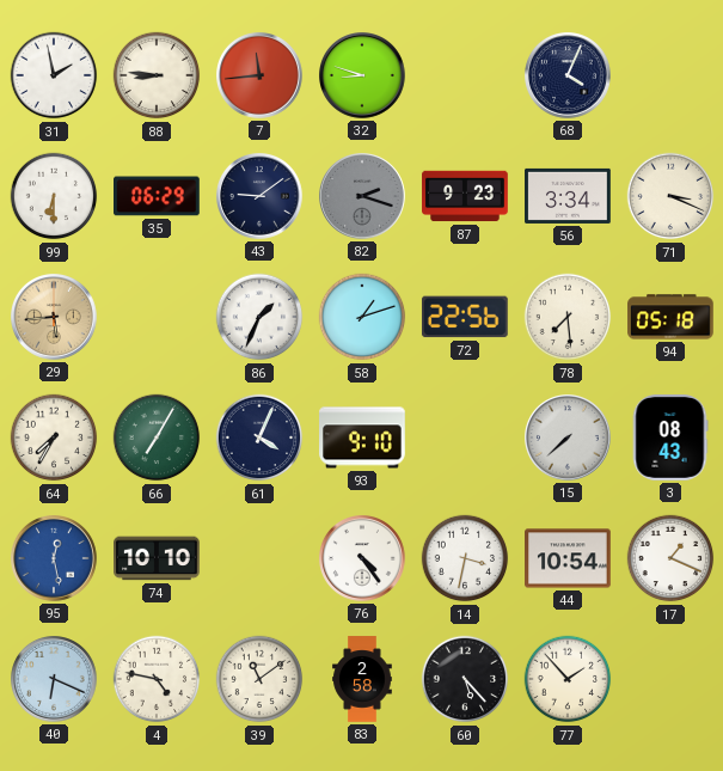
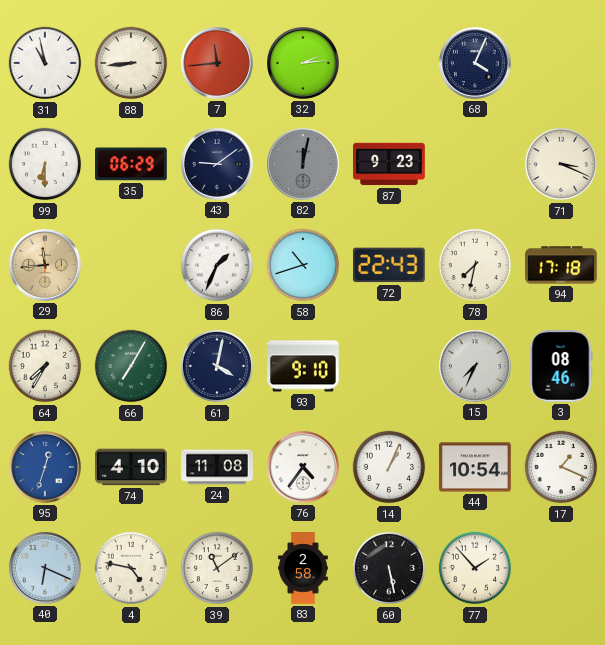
31: 1:58 -> 10:58 (45, 63)
88: 8:46 -> 8:44 (131, 63)
32: 8:48 -> 2:14 (304, 64)
82: 2:18 -> 12:02 (304, 165)
56: 3:34 -> none (568, 196)
29: 5:44 -> 11:44 (46, 266)
58: 1:12 -> 10:42 (303, 265)
72: 22:56 -> 22:43 (389, 265)
78: 7:29 -> 7:32 (475, 265)
94: 05:18 -> 17:18 (561, 265)
61: 4:04 -> 4:02 (217, 366)
15: 7:38 -> 7:34 (476, 367)
3: 08:43 -> 08:46 (561, 366)
95: 12:28 -> 12:33 (46, 468)
74: 10:10 -> 4:10 (131, 467)
24: none -> 11:08 (217, 467)
76: 4:24 -> 4:36 (304, 468)
14: 3:32 -> 1:04 (389, 467)
60: 5:23 -> 5:28 (389, 568)
